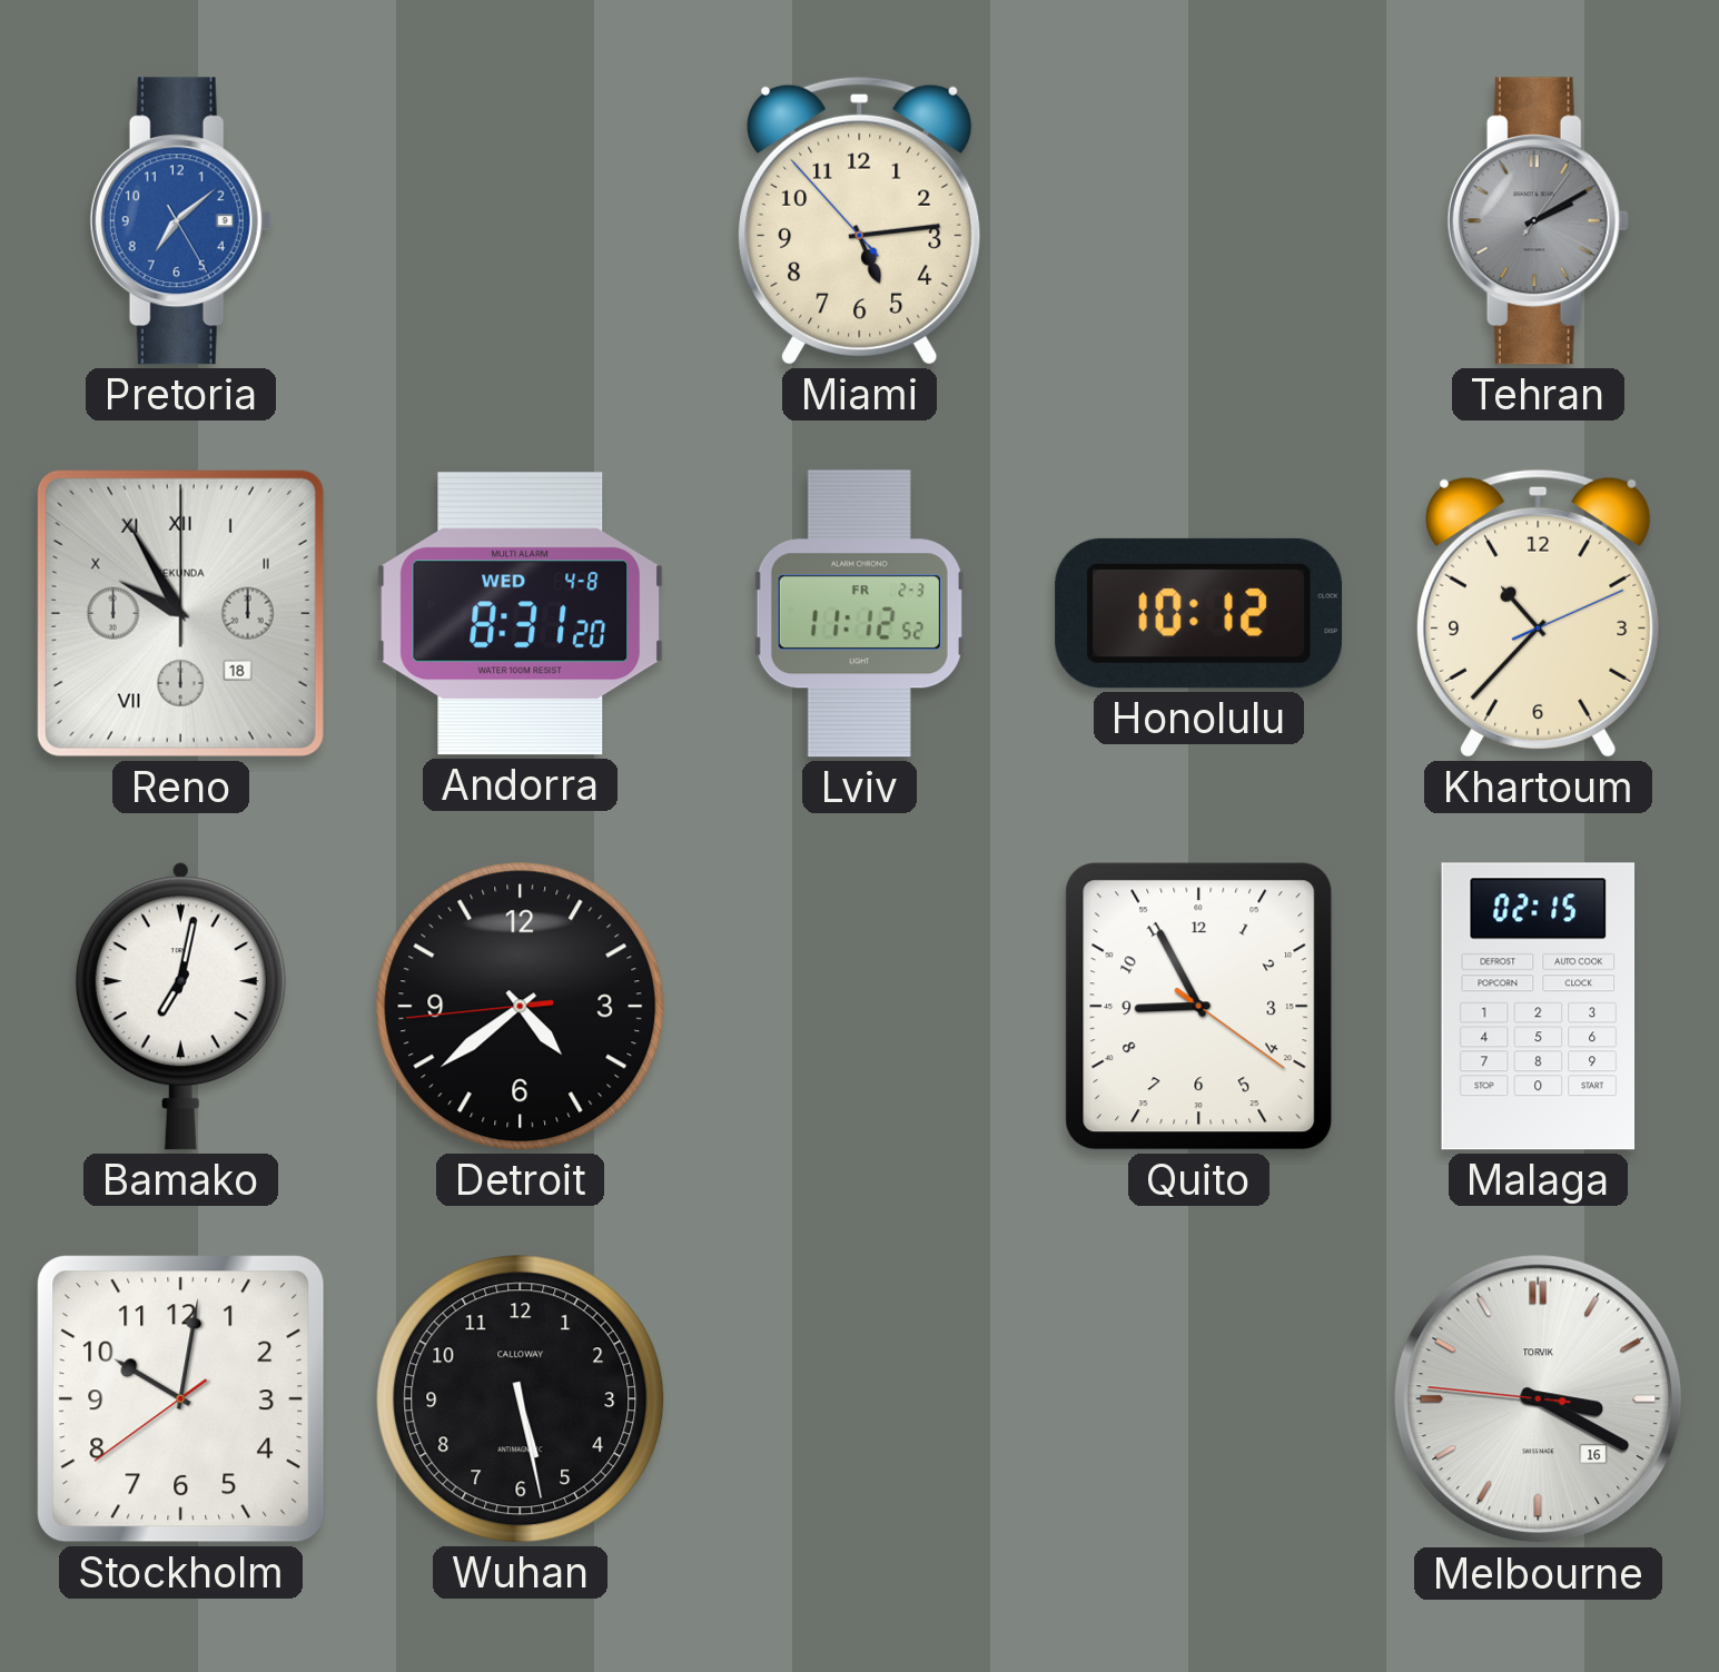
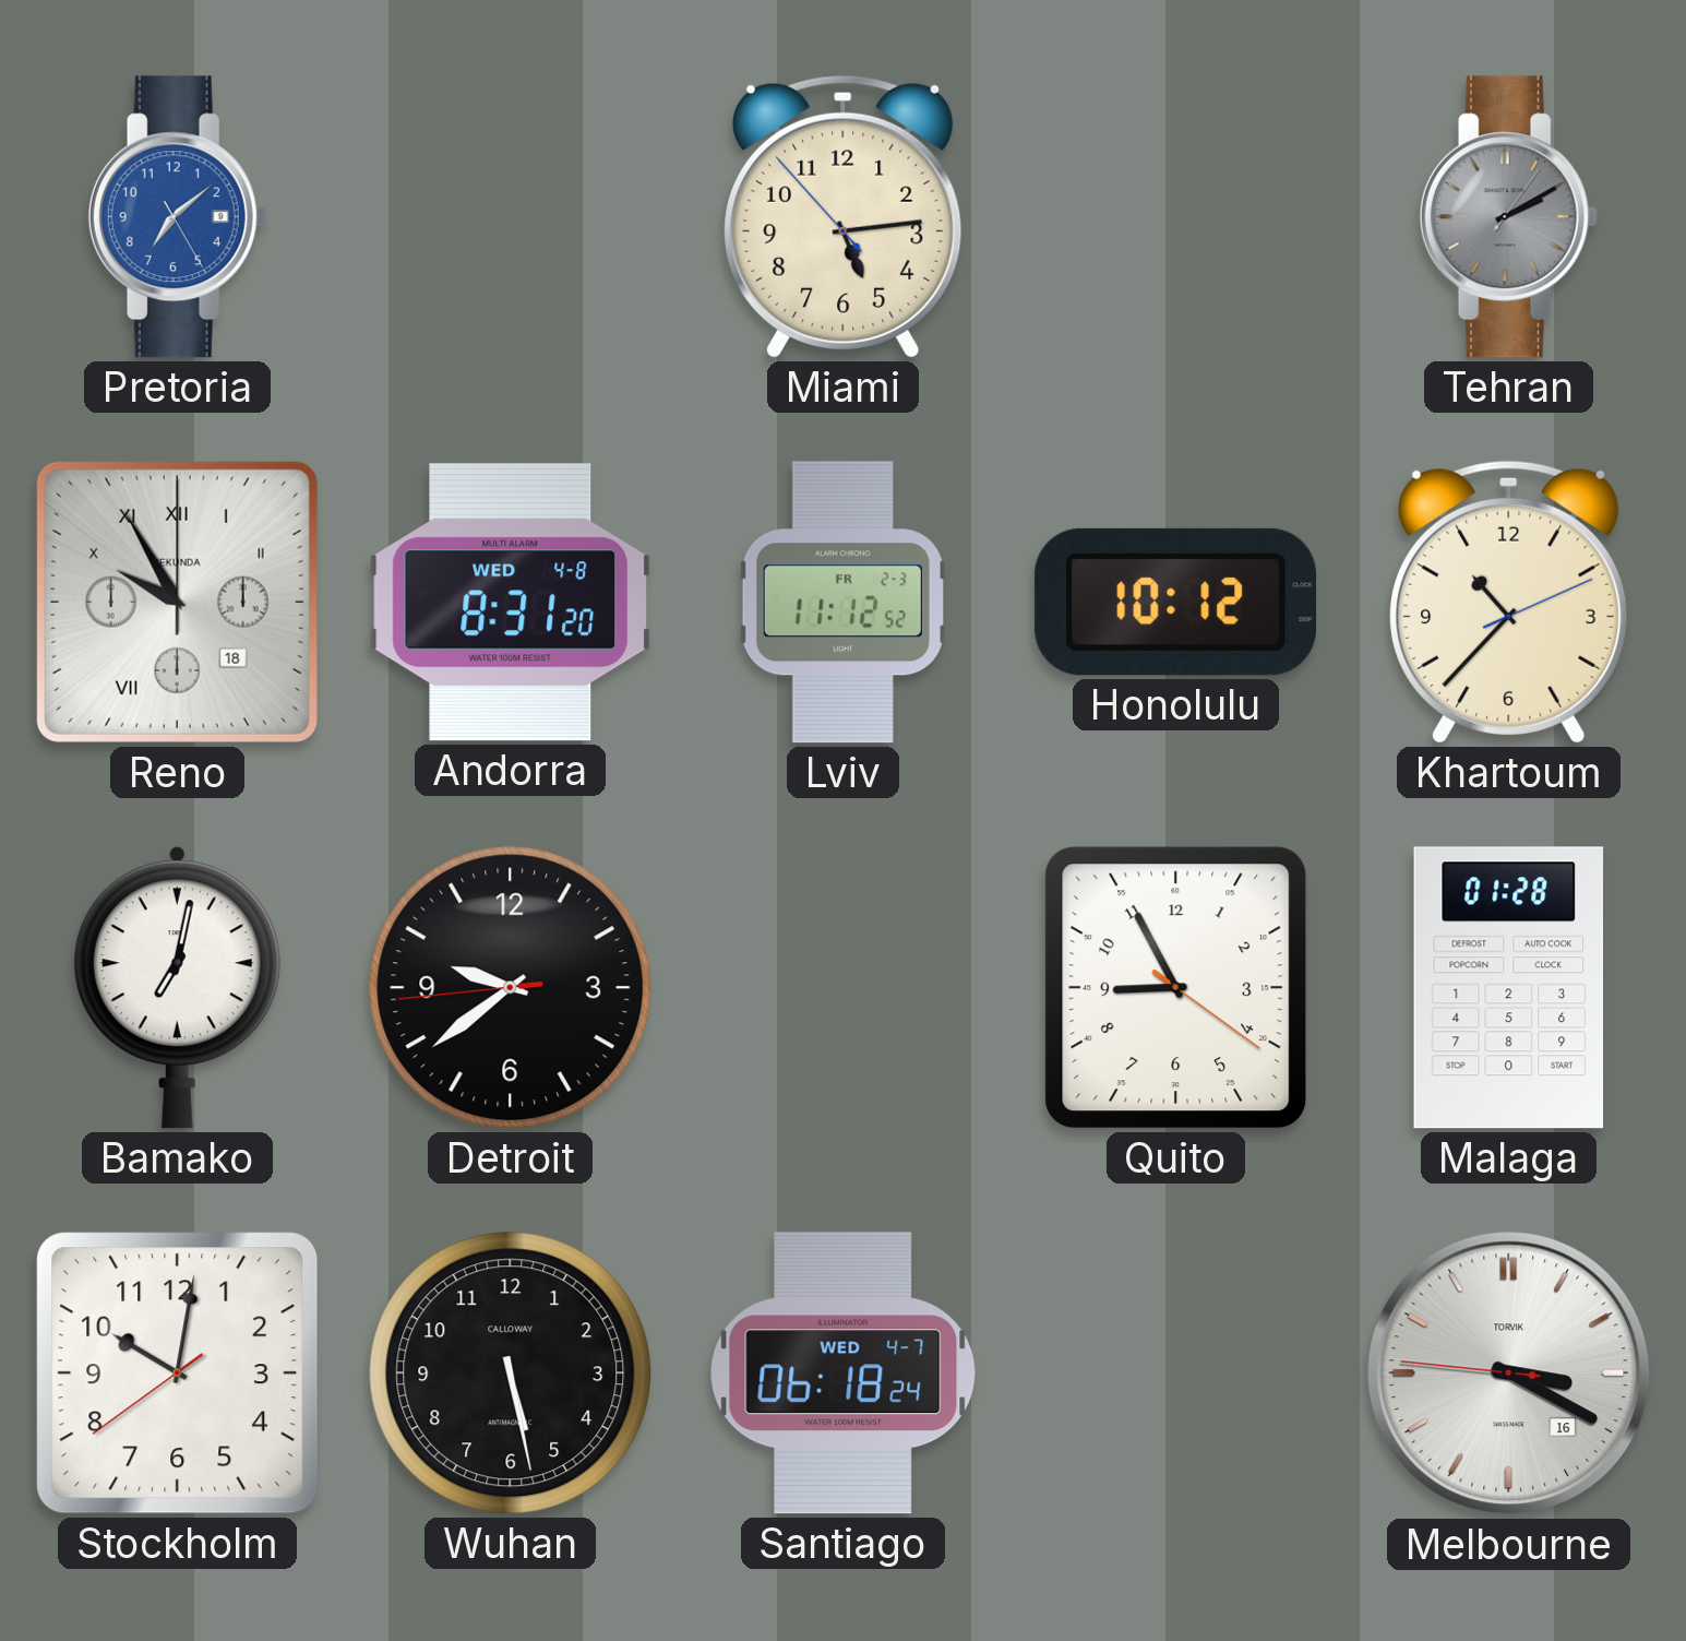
Detroit: 4:38 -> 9:38 (511, 988)
Malaga: 02:15 -> 01:28 (1509, 988)
Santiago: none -> 06:18 (844, 1374)
